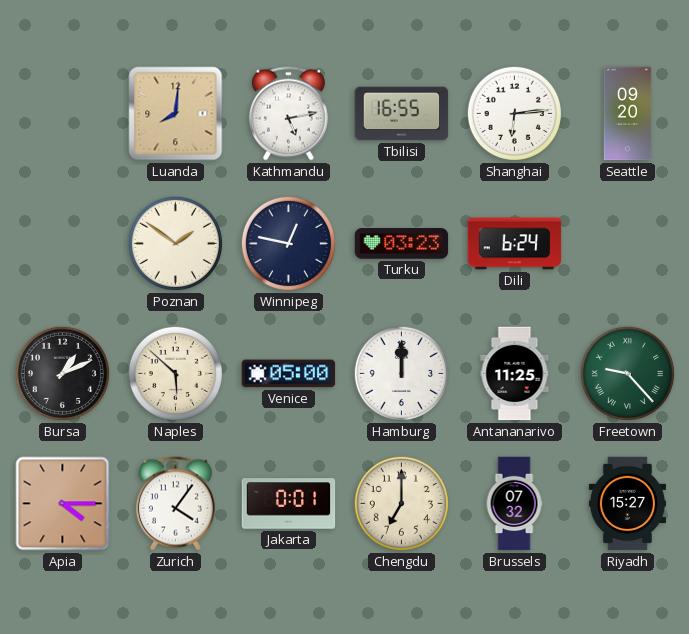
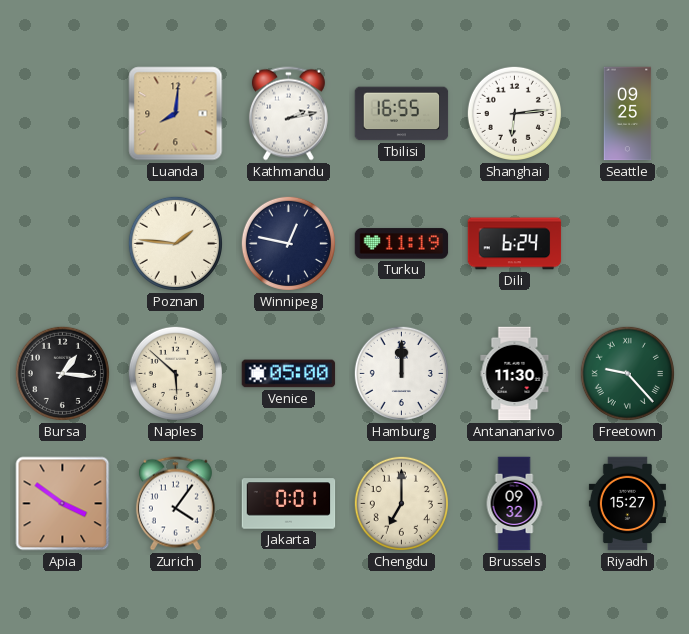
Kathmandu: 5:13 -> 2:13 (288, 114)
Seattle: 09:20 -> 09:25 (628, 114)
Poznan: 1:51 -> 1:46 (175, 243)
Turku: 03:23 -> 11:19 (402, 244)
Bursa: 1:11 -> 1:16 (62, 373)
Antananarivo: 11:25 -> 11:30 (515, 374)
Apia: 4:15 -> 3:51 (63, 504)
Brussels: 07:32 -> 09:32 (514, 504)
